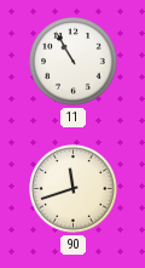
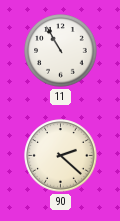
90: 11:42 -> 2:22 (61, 156)
